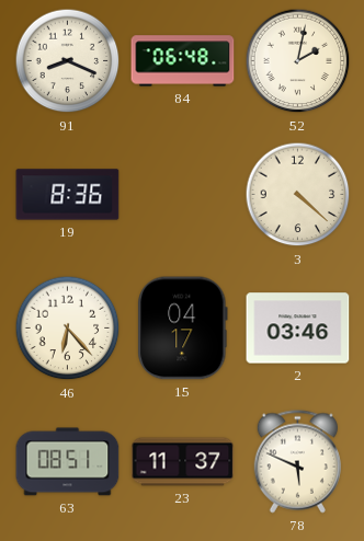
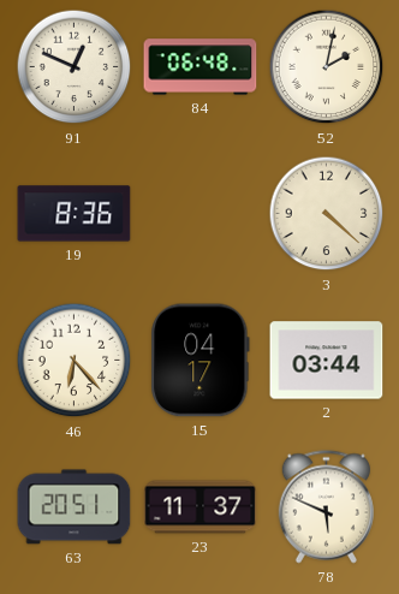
91: 8:19 -> 12:49 (75, 67)
2: 03:46 -> 03:44 (327, 361)
63: 08:51 -> 20:51 (75, 507)
